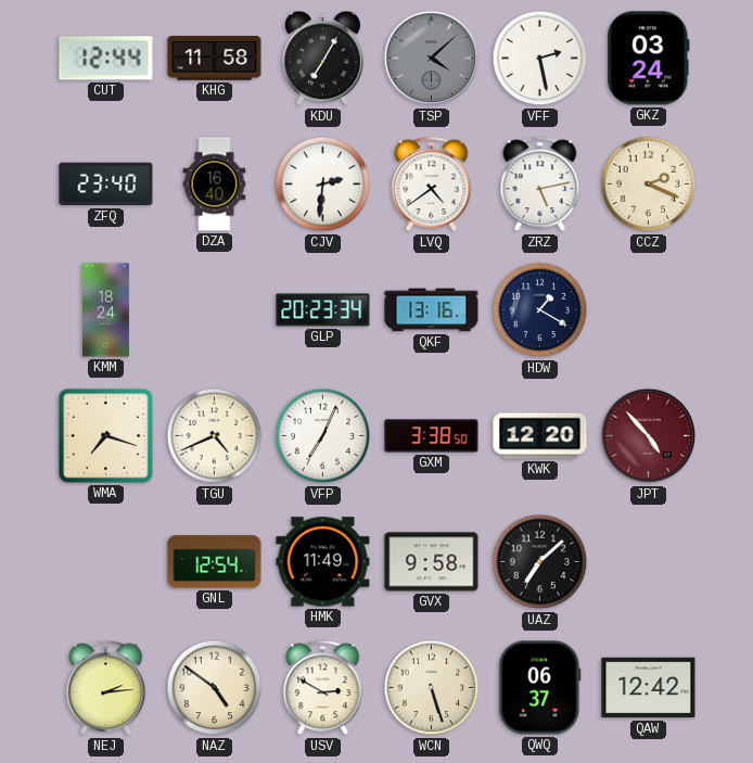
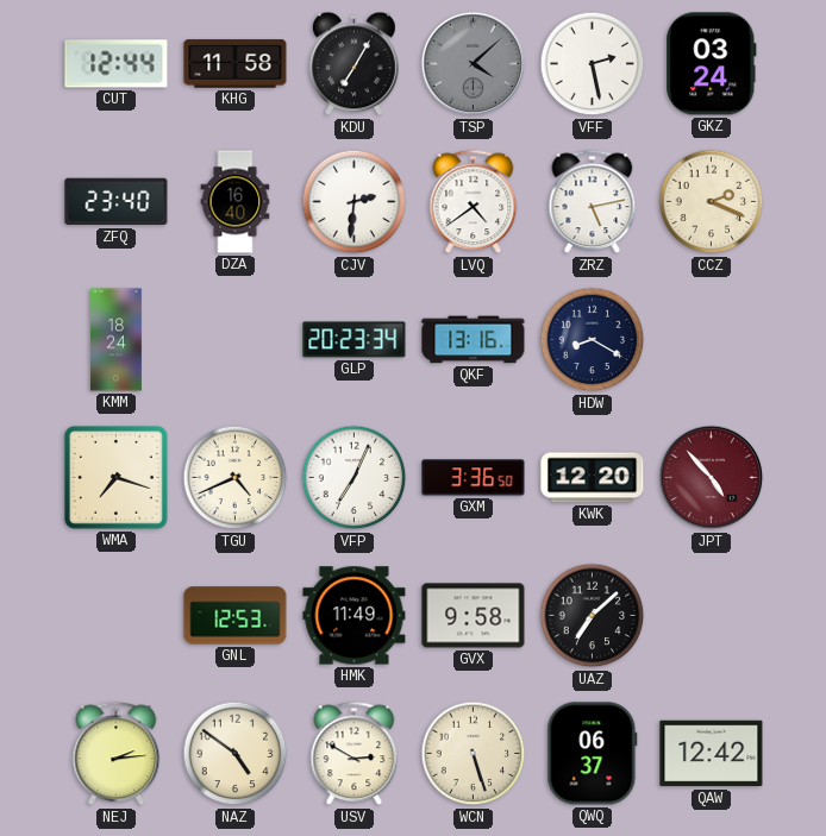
HDW: 1:20 -> 8:20 (593, 340)
GXM: 3:38 -> 3:36 (474, 478)
GNL: 12:54 -> 12:53 (236, 616)
